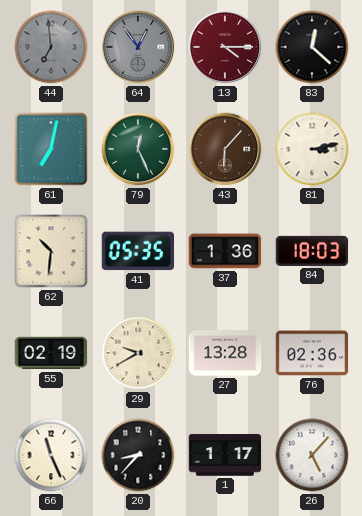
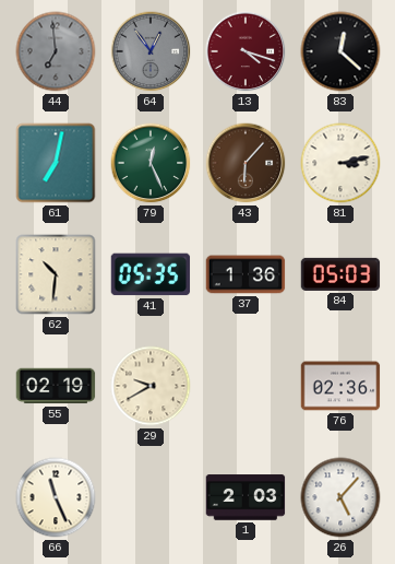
13: 4:15 -> 4:18 (246, 51)
84: 18:03 -> 05:03 (340, 274)
27: 13:28 -> none (225, 353)
20: 8:37 -> none (138, 455)
1: 1:17 -> 2:03 (246, 497)
